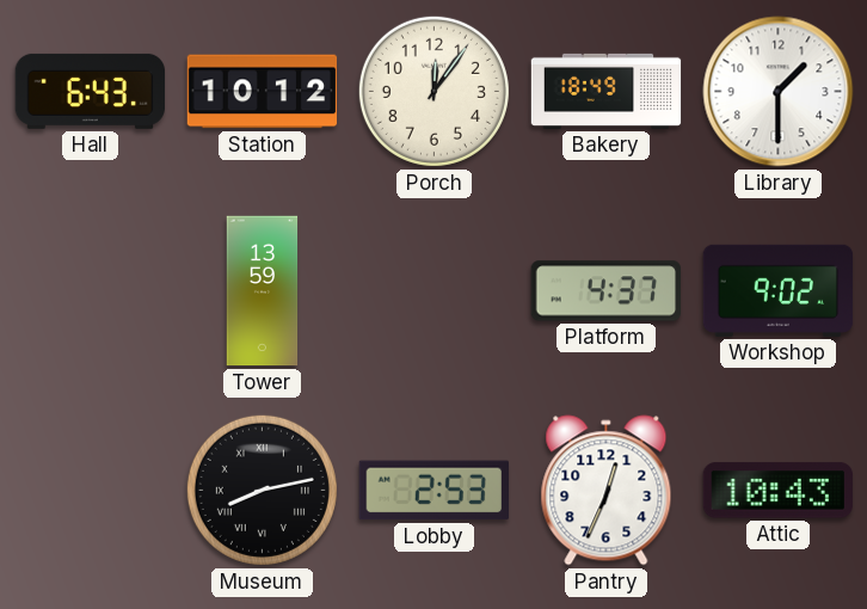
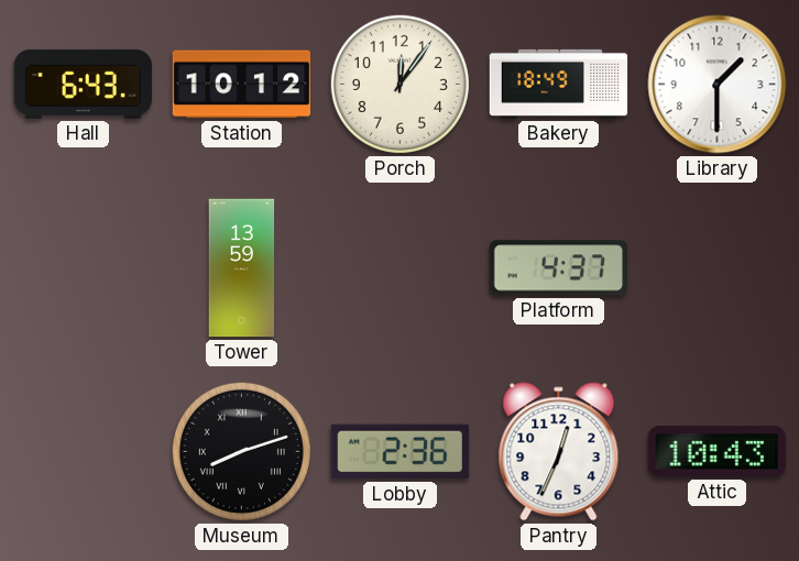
Workshop: 9:02 -> none (779, 290)
Museum: 8:13 -> 8:12 (241, 451)
Lobby: 2:53 -> 2:36 (399, 452)
